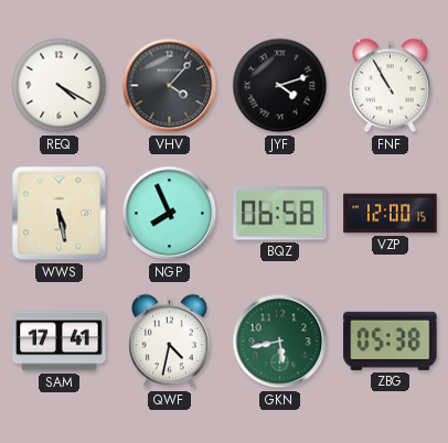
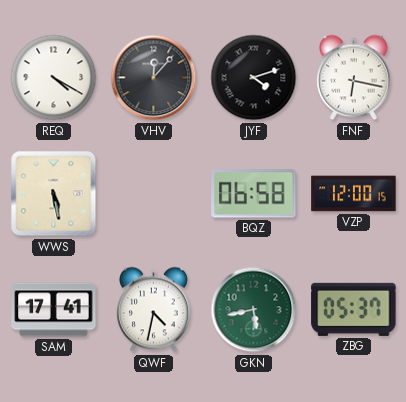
VHV: 4:07 -> 12:07 (154, 78)
FNF: 10:55 -> 6:17 (354, 78)
NGP: 7:56 -> none (170, 214)
ZBG: 05:38 -> 05:37 (354, 309)
